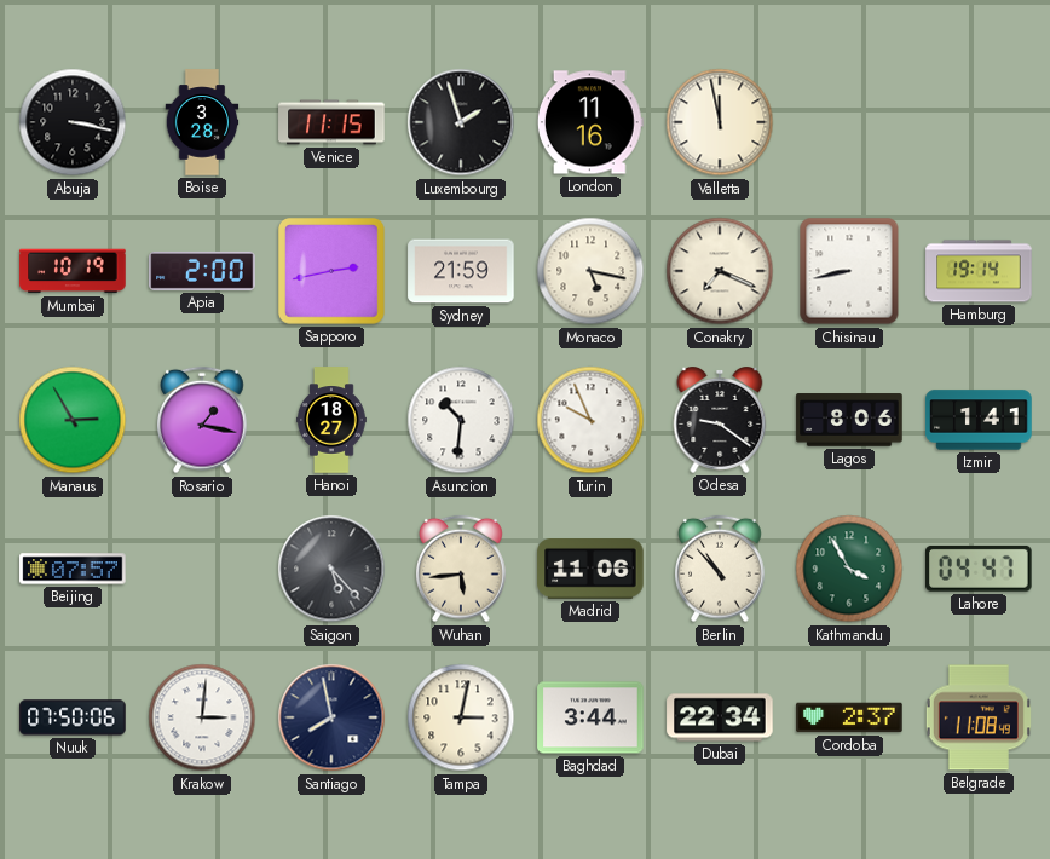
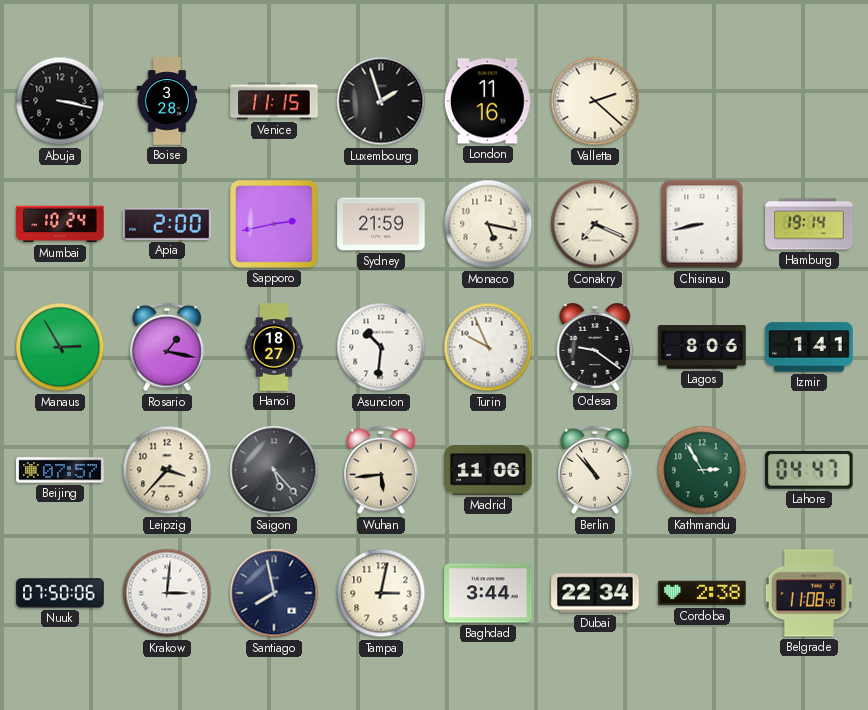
Valletta: 11:58 -> 2:22 (595, 101)
Mumbai: 10:19 -> 10:24 (60, 224)
Leipzig: none -> 3:37 (167, 470)
Kathmandu: 3:55 -> 2:55 (702, 470)
Cordoba: 2:37 -> 2:38 (702, 593)
